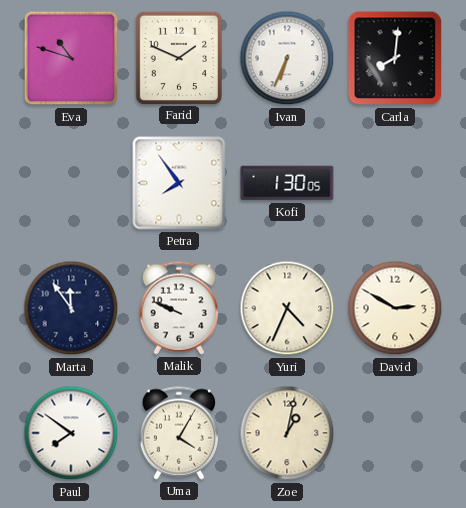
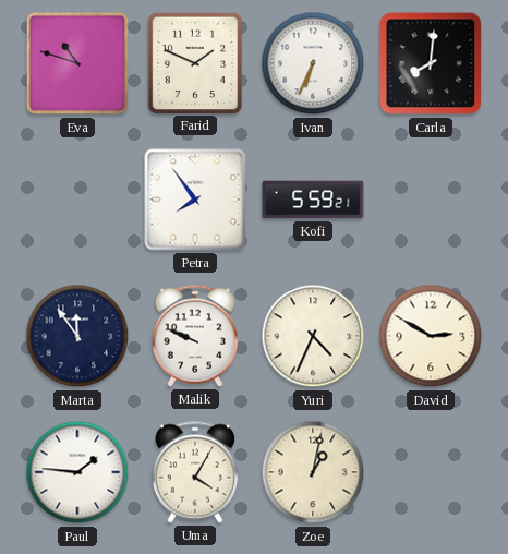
Kofi: 1:30 -> 5:59 (313, 200)
Paul: 7:51 -> 1:46 (77, 472)
